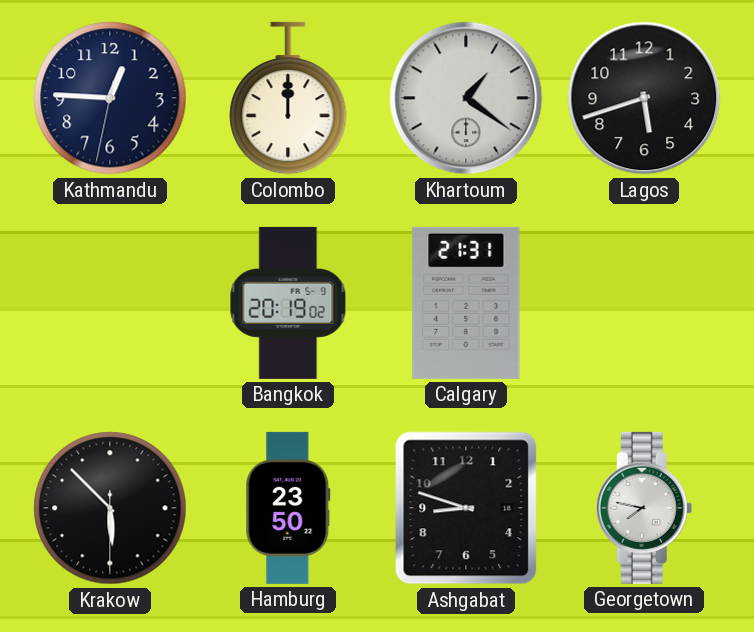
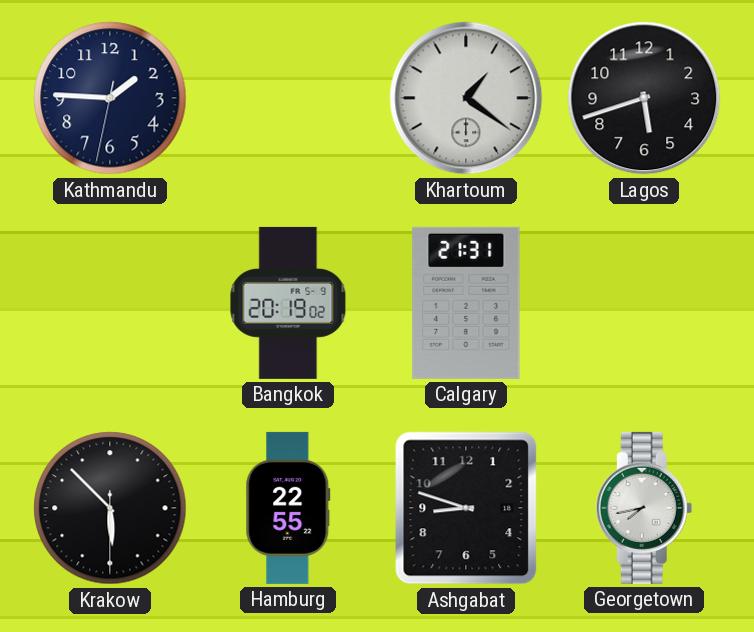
Kathmandu: 12:45 -> 1:45 (110, 98)
Colombo: 12:00 -> none (288, 98)
Hamburg: 23:50 -> 22:55 (288, 508)
Georgetown: 7:47 -> 7:43 (644, 508)
